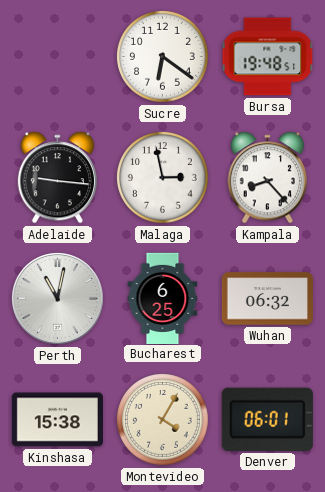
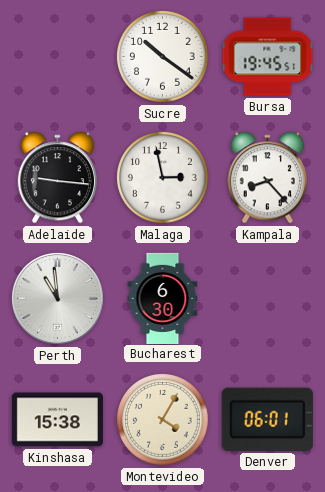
Sucre: 6:21 -> 10:21 (163, 57)
Bursa: 19:48 -> 19:45 (268, 57)
Perth: 11:02 -> 10:59 (57, 298)
Bucharest: 6:25 -> 6:30 (163, 298)
Wuhan: 06:32 -> none (267, 299)
